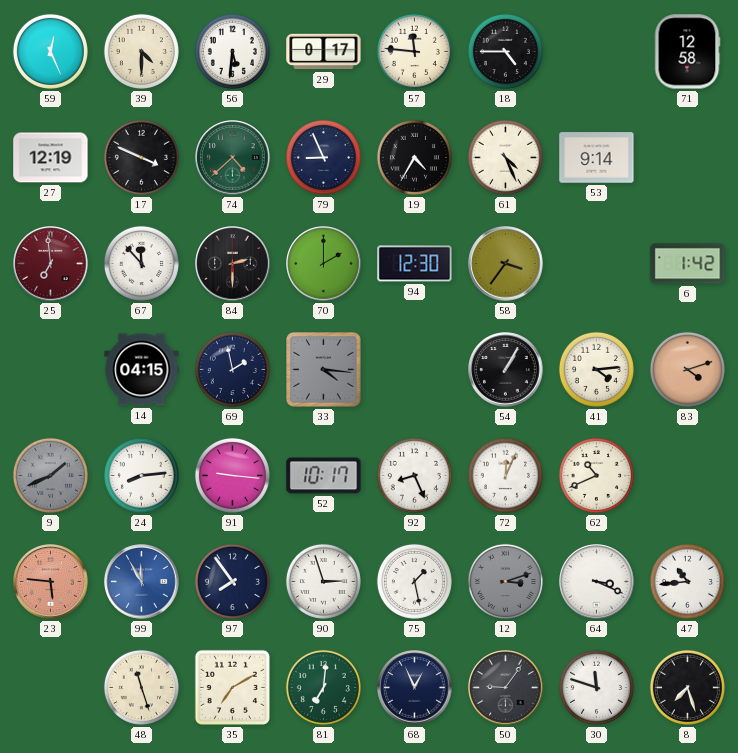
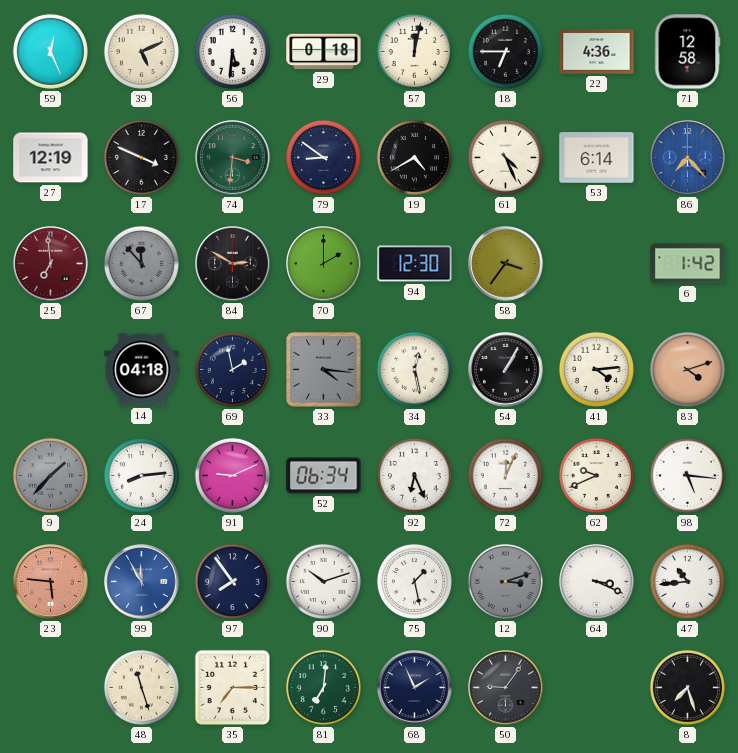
39: 4:30 -> 5:11 (141, 51)
29: 0:17 -> 0:18 (324, 52)
57: 11:46 -> 12:02 (414, 51)
18: 4:45 -> 6:45 (505, 51)
22: none -> 4:36 (597, 52)
74: 4:38 -> 3:31 (233, 158)
79: 8:56 -> 8:51 (323, 157)
19: 4:35 -> 4:40 (414, 157)
53: 9:14 -> 6:14 (597, 158)
86: none -> 7:23 (688, 158)
67 dial: white -> grey (141, 263)
84: 2:30 -> 2:50 (233, 264)
14: 04:15 -> 04:18 (142, 370)
34: none -> 12:28 (414, 369)
9: 1:41 -> 1:37 (50, 475)
91: 9:16 -> 9:11 (232, 475)
52: 10:17 -> 06:34 (324, 476)
92: 8:26 -> 6:26 (414, 475)
62: 10:41 -> 9:41 (596, 475)
98: none -> 5:16 (687, 475)
90: 2:57 -> 10:12 (323, 581)
35: 7:10 -> 7:15 (232, 687)
68: 12:56 -> 1:56 (415, 688)
30: 11:48 -> none (596, 687)
